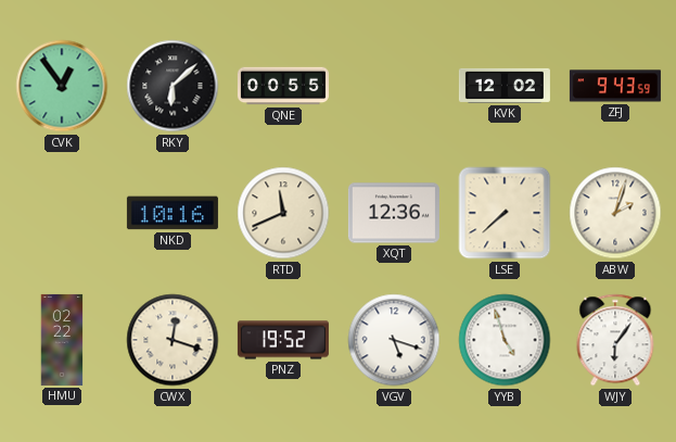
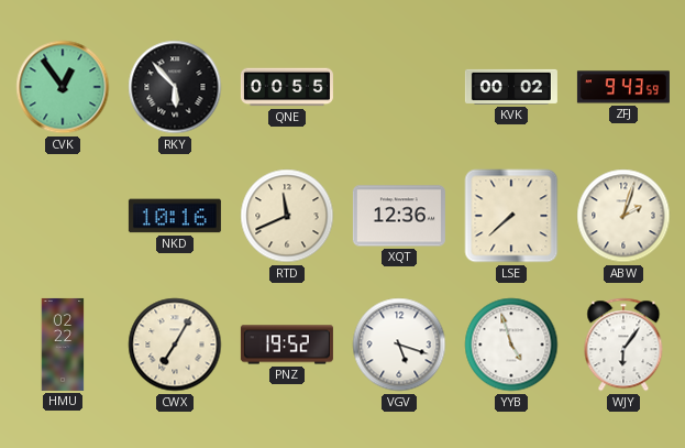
RKY: 6:08 -> 5:53 (175, 87)
KVK: 12:02 -> 00:02 (511, 87)
CWX: 12:18 -> 7:05 (175, 345)
